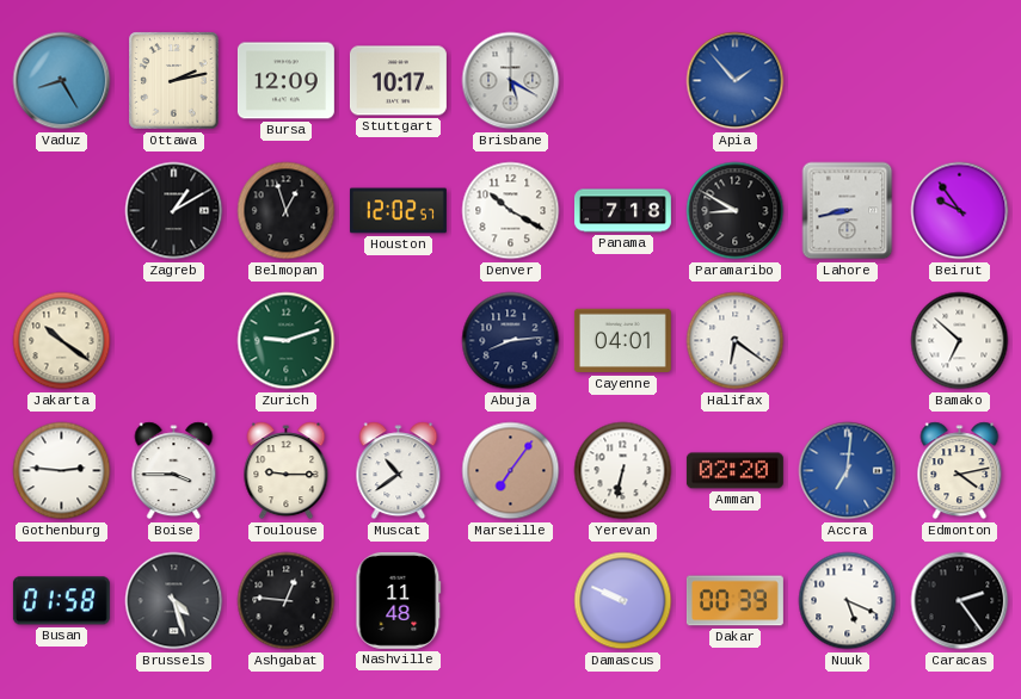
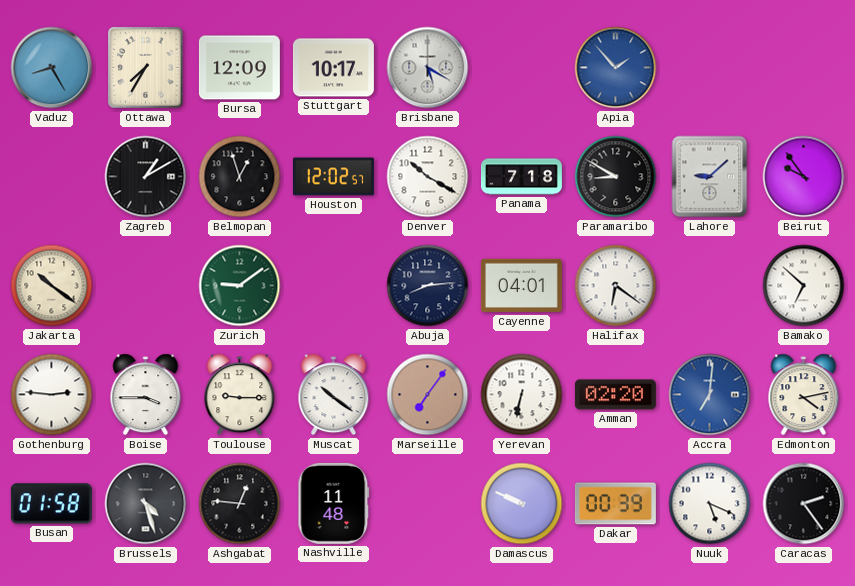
Ottawa: 2:13 -> 7:35 (146, 68)
Lahore: 8:43 -> 9:08 (710, 177)
Zurich: 9:12 -> 9:09 (240, 286)
Muscat: 10:39 -> 10:21 (334, 395)
